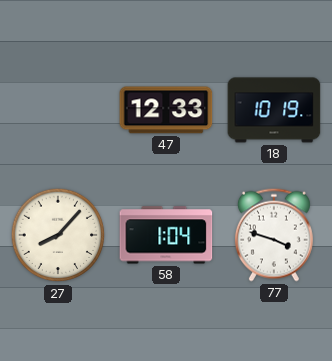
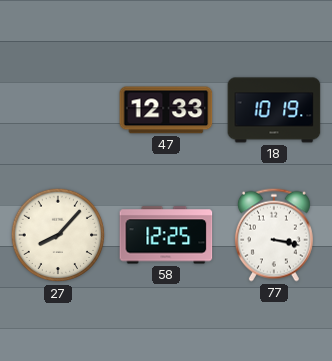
58: 1:04 -> 12:25 (166, 235)
77: 3:48 -> 3:17 (274, 235)
